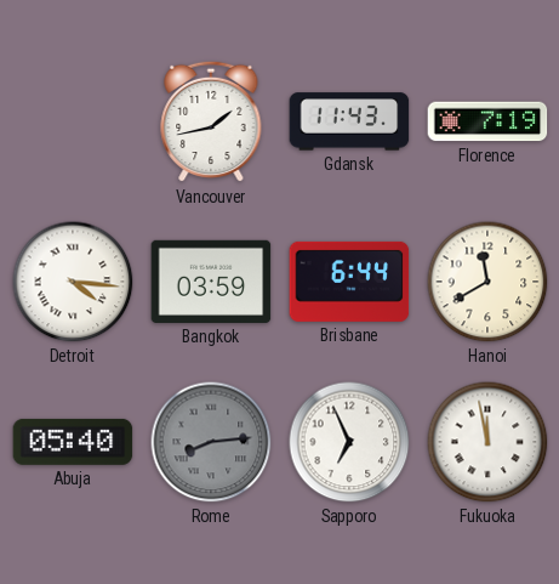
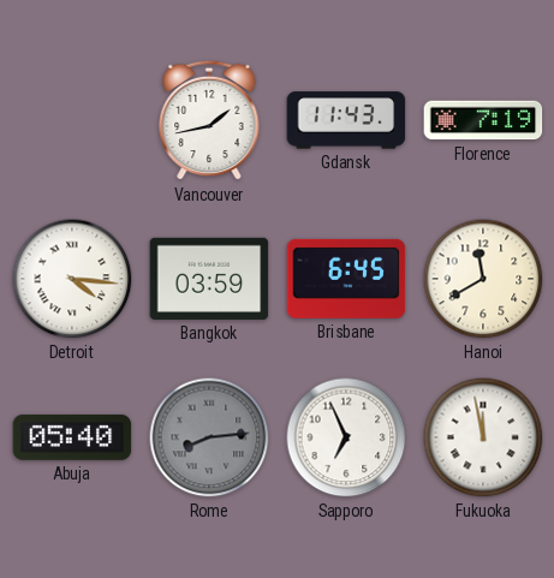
Brisbane: 6:44 -> 6:45 (346, 279)
